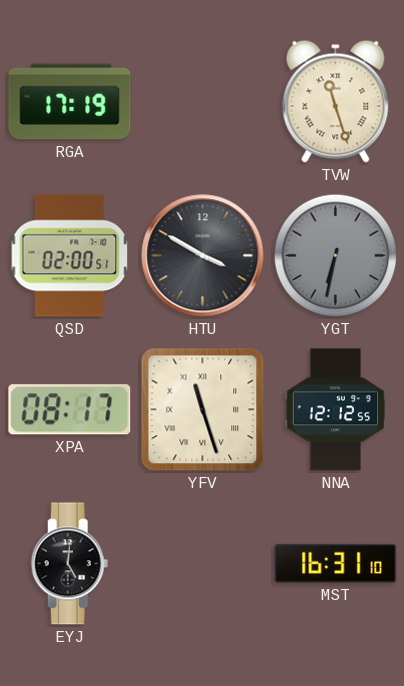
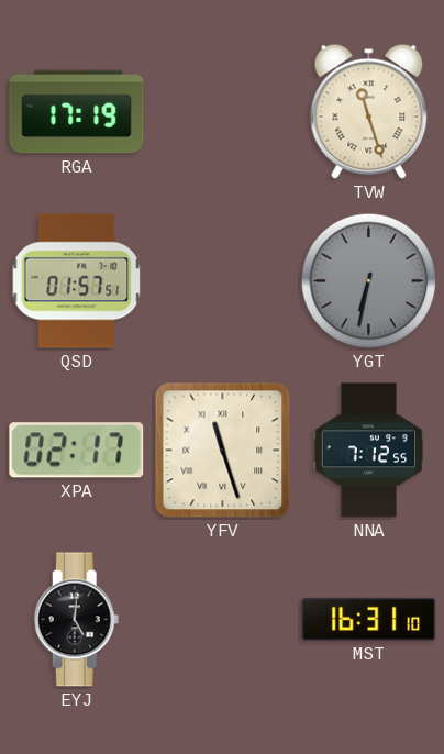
QSD: 02:00 -> 01:57 (77, 281)
HTU: 3:50 -> none (203, 256)
XPA: 08:17 -> 02:17 (77, 451)
NNA: 12:12 -> 7:12 (369, 451)
